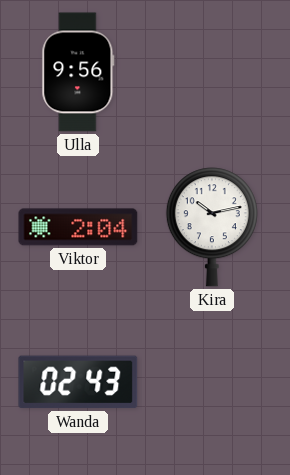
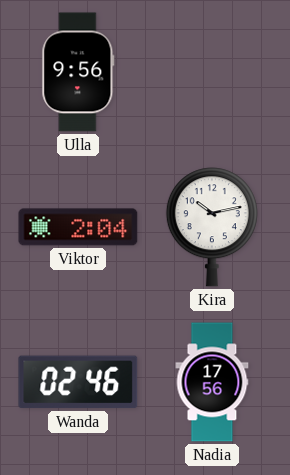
Wanda: 02:43 -> 02:46 (78, 382)
Nadia: none -> 17:56 (212, 382)
